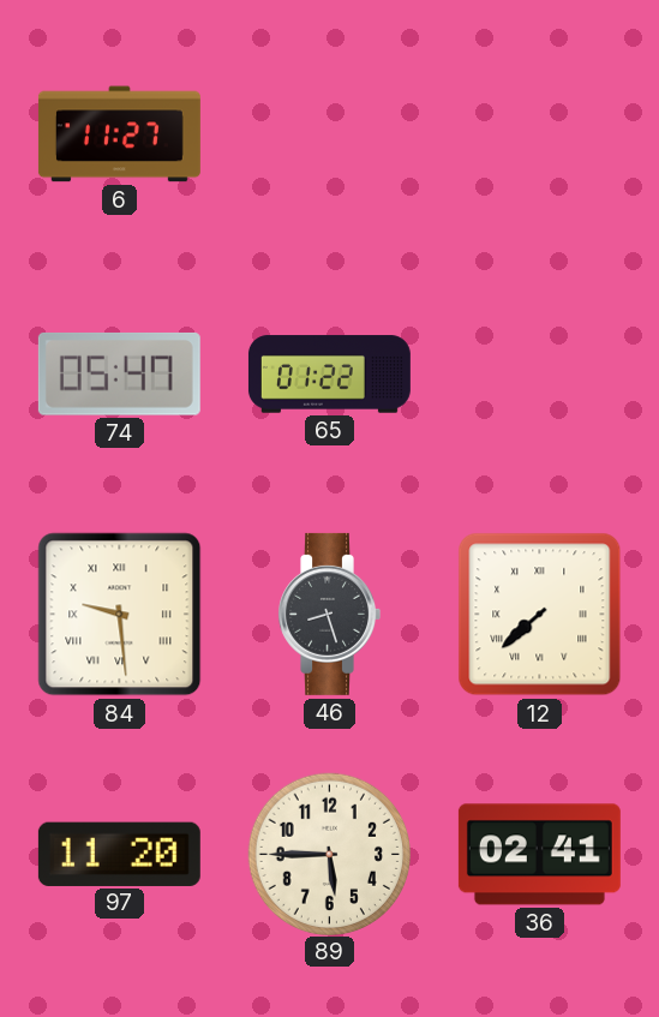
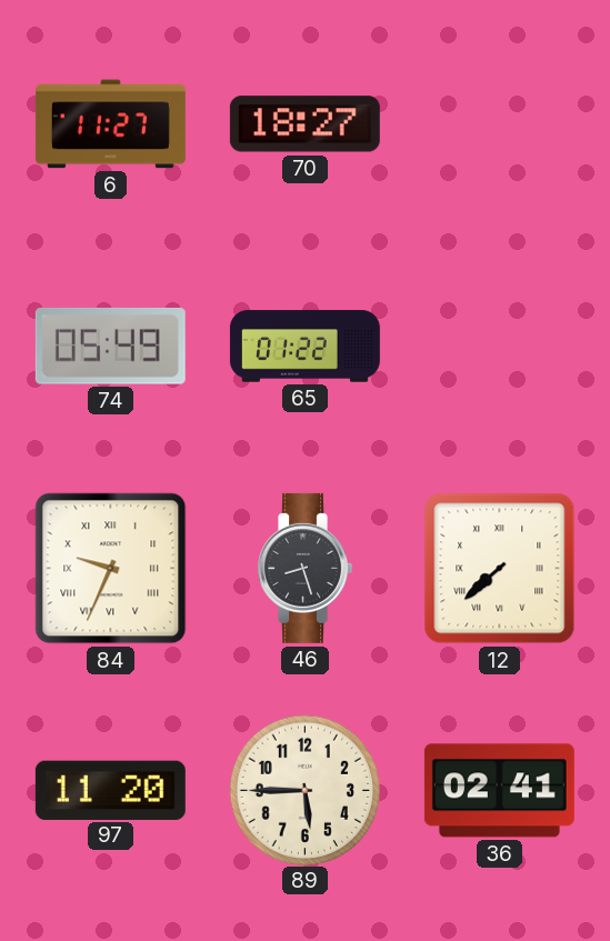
70: none -> 18:27 (304, 124)
74: 05:47 -> 05:49 (110, 347)
84: 9:29 -> 9:34 (111, 569)
